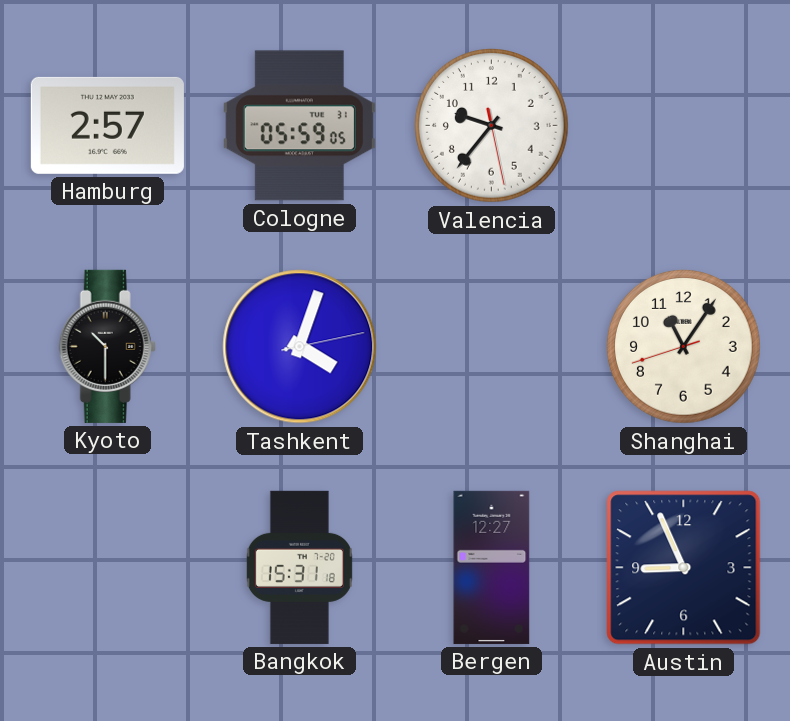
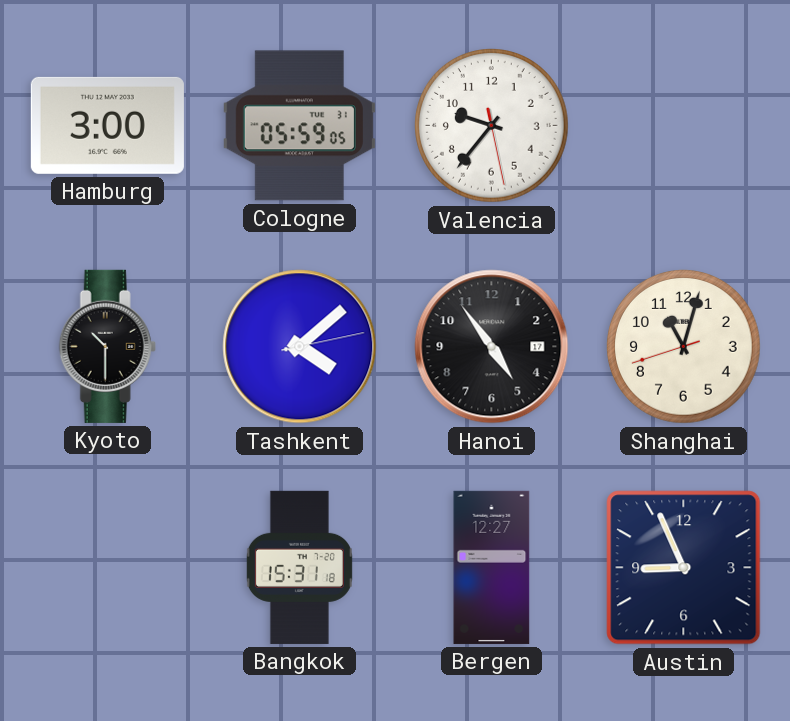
Hamburg: 2:57 -> 3:00 (107, 125)
Tashkent: 4:03 -> 4:08 (300, 347)
Hanoi: none -> 4:54 (492, 347)
Shanghai: 11:05 -> 11:02 (684, 347)
